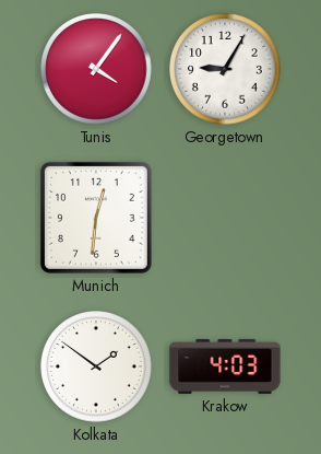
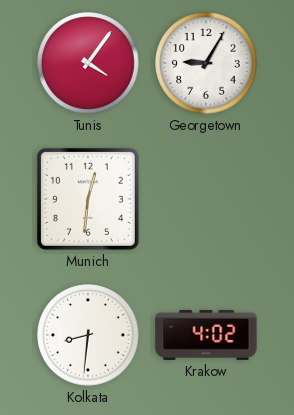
Kolkata: 1:51 -> 8:31 (88, 335)
Krakow: 4:03 -> 4:02 (206, 335)
